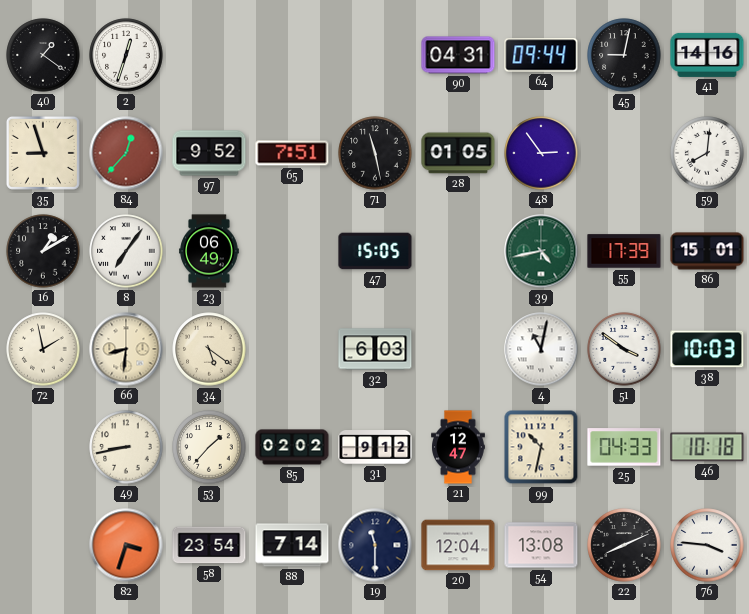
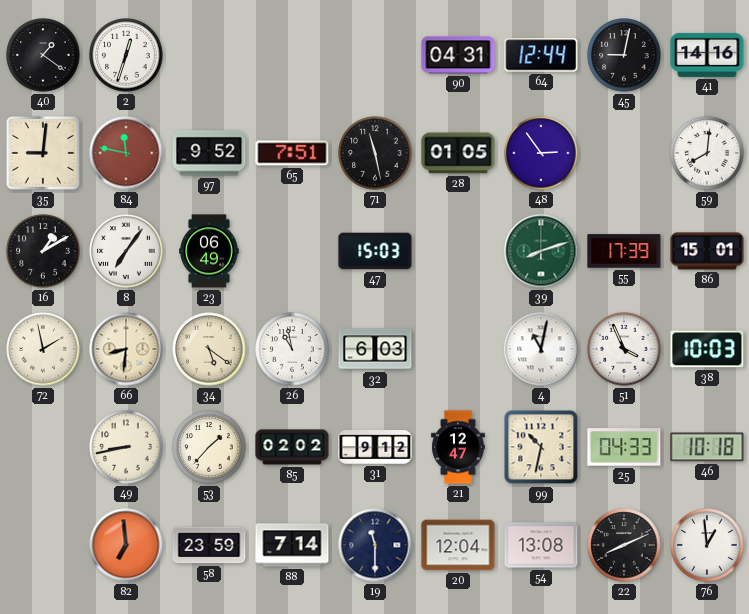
64: 09:44 -> 12:44 (541, 55)
35: 8:57 -> 9:01 (43, 153)
84: 12:37 -> 11:47 (126, 153)
47: 15:05 -> 15:03 (375, 251)
39: 4:43 -> 8:12 (541, 251)
26: none -> 10:58 (292, 349)
51: 3:51 -> 3:56 (624, 349)
82: 3:33 -> 6:59 (126, 545)
58: 23:54 -> 23:59 (209, 545)
76: 3:46 -> 12:59 (707, 545)
